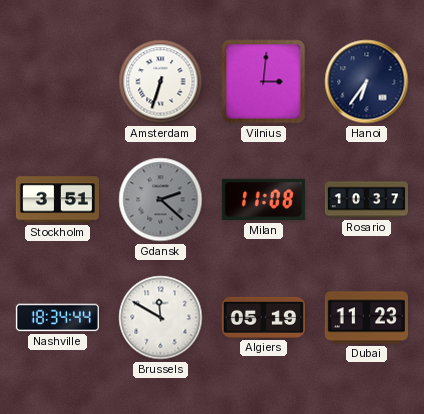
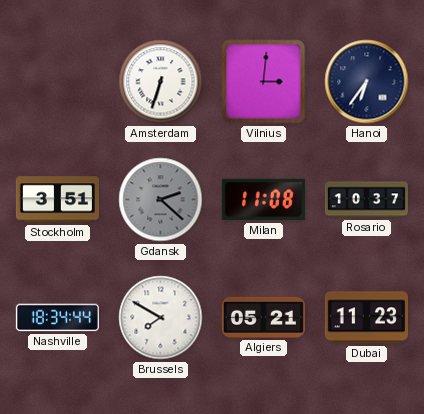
Brussels: 11:50 -> 7:50 (161, 318)
Algiers: 05:19 -> 05:21 (263, 317)
